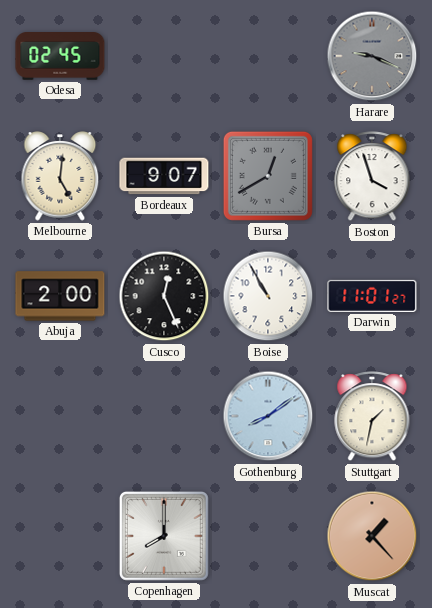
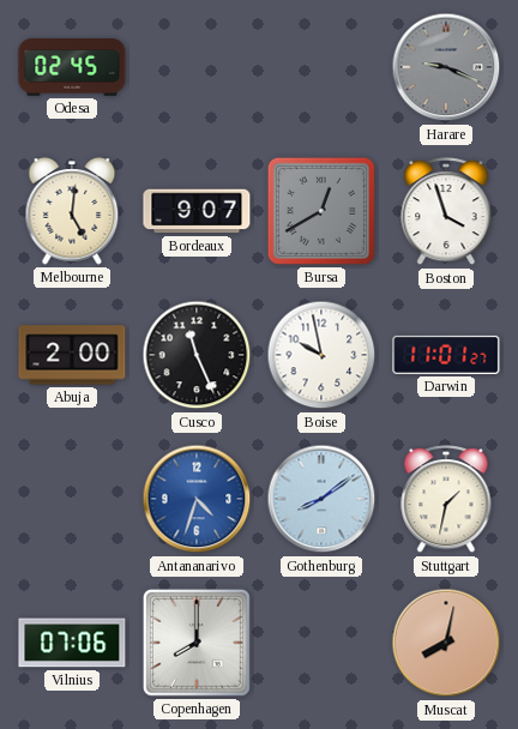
Cusco: 12:26 -> 11:26 (197, 355)
Boise: 10:55 -> 9:58 (321, 355)
Antananarivo: none -> 4:33 (197, 499)
Vilnius: none -> 07:06 (72, 643)
Muscat: 1:23 -> 8:02 (446, 643)
